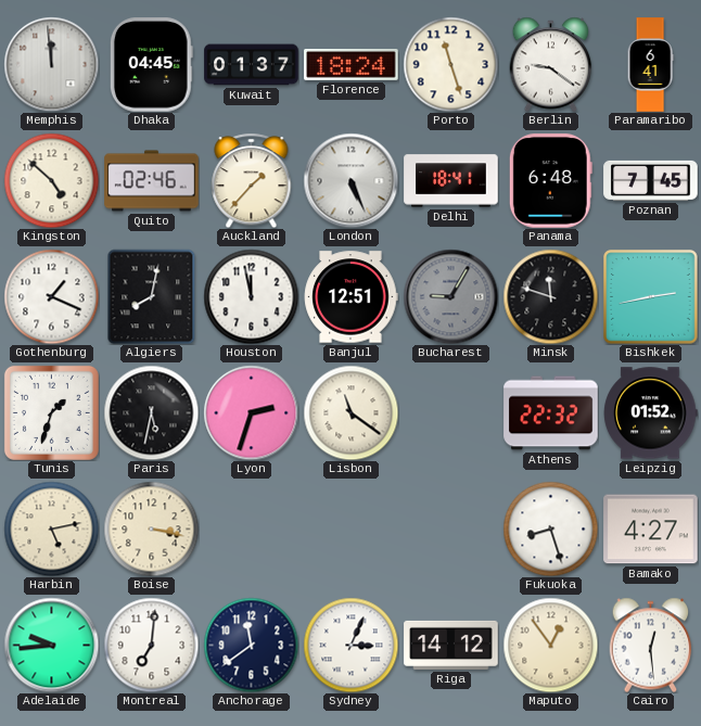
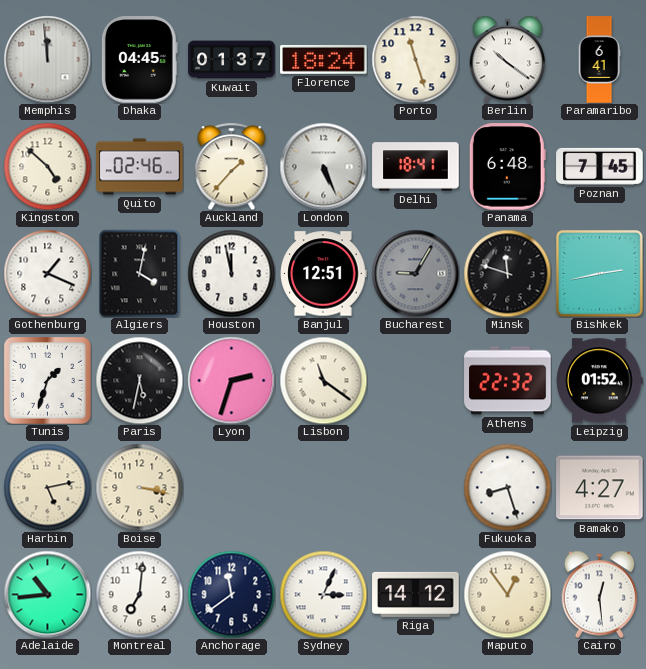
Berlin: 9:21 -> 10:21 (508, 59)
Algiers: 8:02 -> 4:02 (140, 273)
Adelaide: 9:44 -> 10:44 (47, 594)
